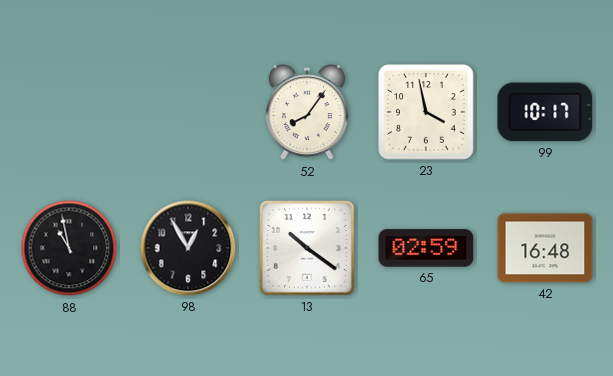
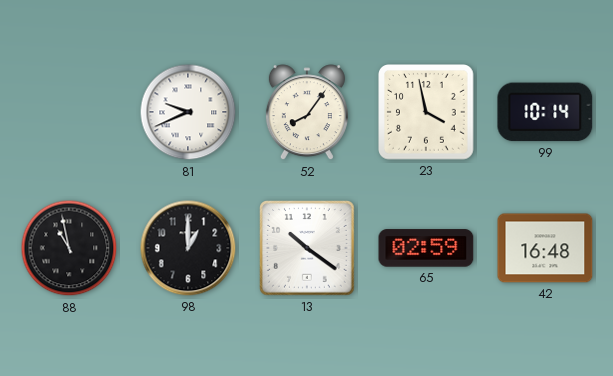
81: none -> 9:41 (188, 112)
99: 10:17 -> 10:14 (545, 112)
98: 12:55 -> 1:00 (188, 248)
